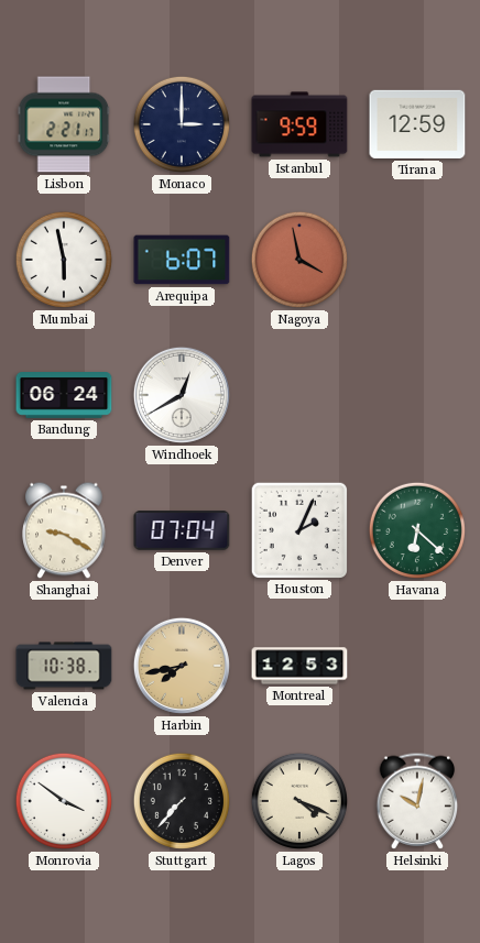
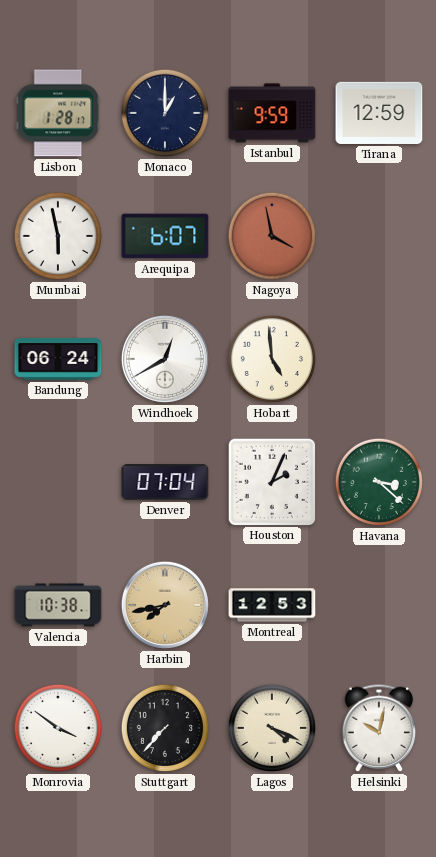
Lisbon: 2:21 -> 1:28 (58, 113)
Monaco: 3:00 -> 1:00 (165, 113)
Hobart: none -> 4:59 (272, 359)
Shanghai: 9:20 -> none (64, 530)
Havana: 6:22 -> 3:22 (379, 482)
